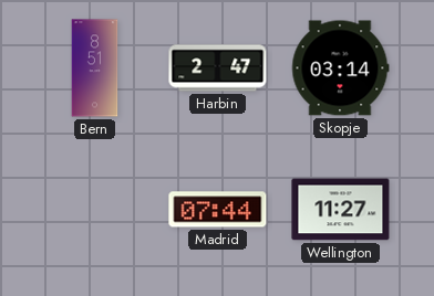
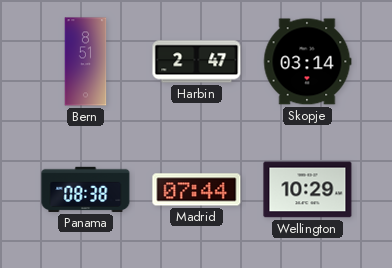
Panama: none -> 08:38 (86, 189)
Wellington: 11:27 -> 10:29 (308, 190)
